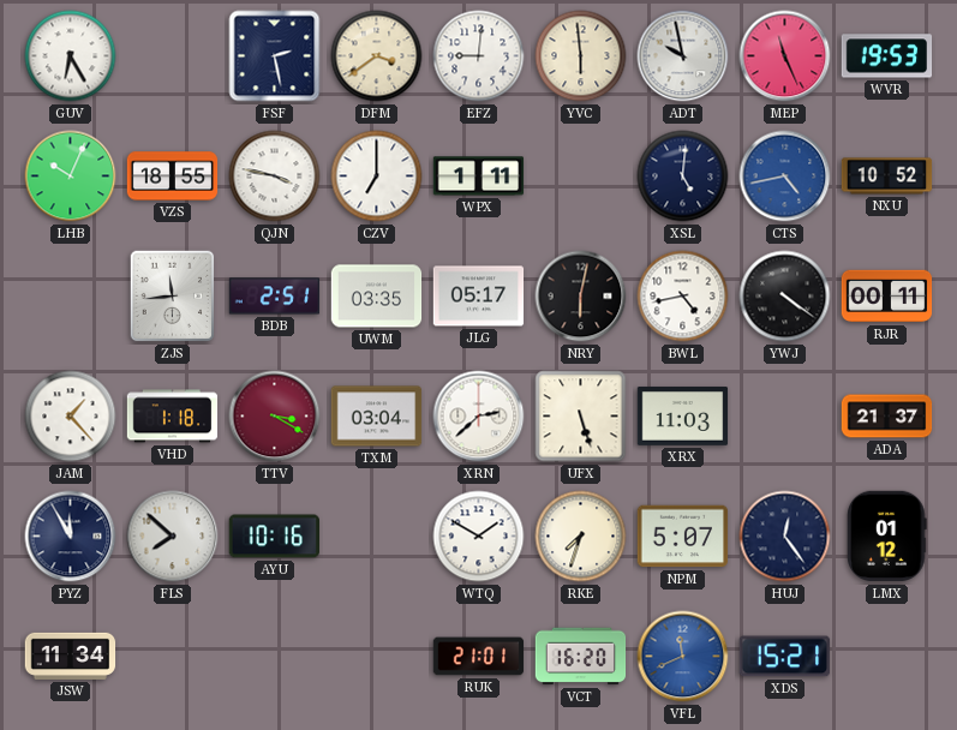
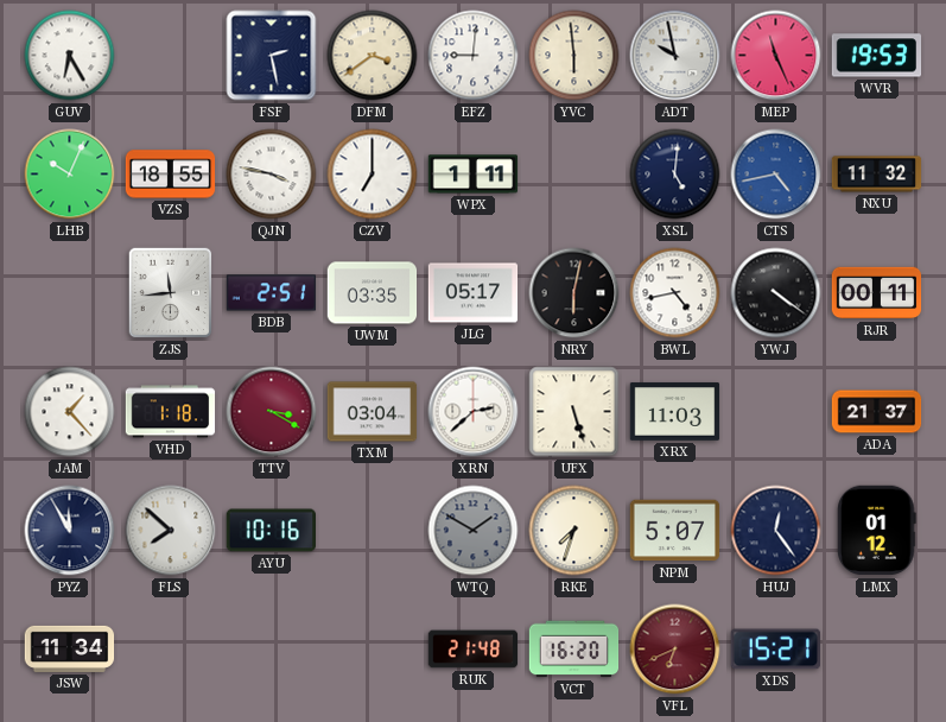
NXU: 10:52 -> 11:32 (877, 175)
WTQ dial: white -> grey (474, 531)
RUK: 21:01 -> 21:48 (474, 650)
VFL: 11:41 -> 6:41 (675, 650)
VFL dial: blue -> burgundy (675, 650)
